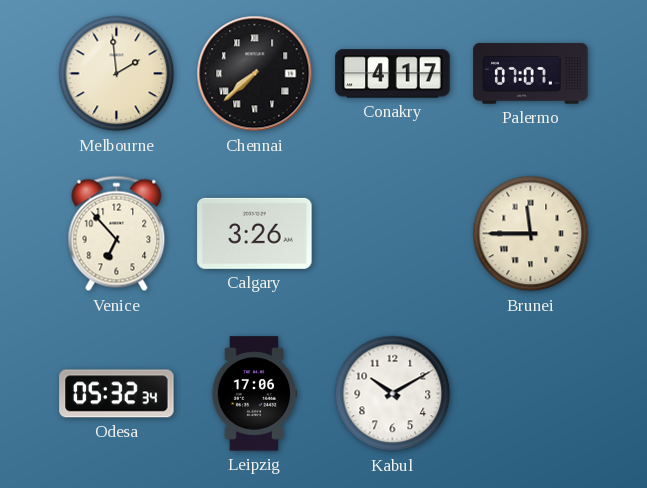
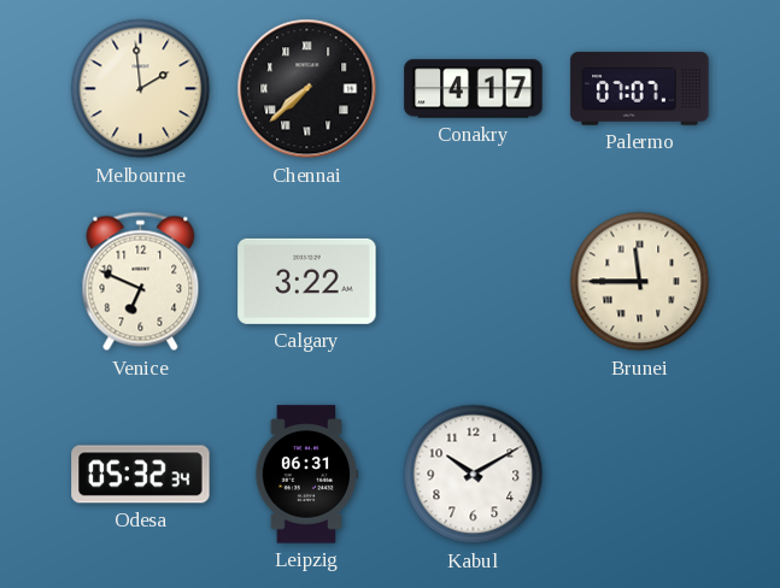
Venice: 6:53 -> 6:49 (141, 282)
Calgary: 3:26 -> 3:22 (307, 281)
Leipzig: 17:06 -> 06:31 (306, 475)
